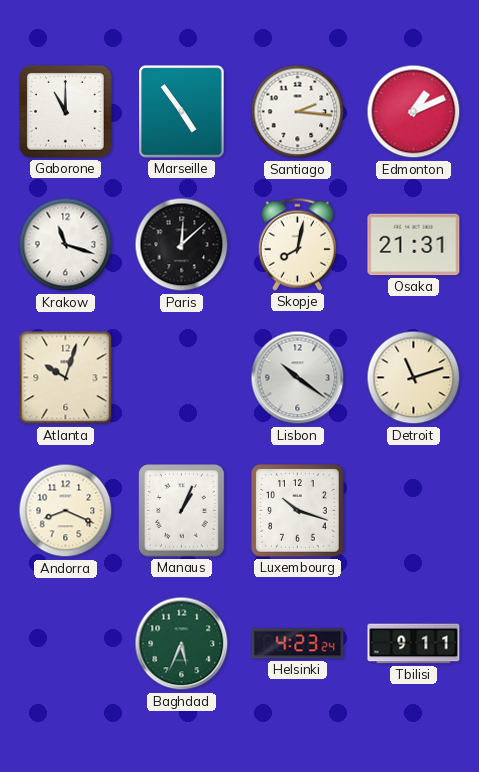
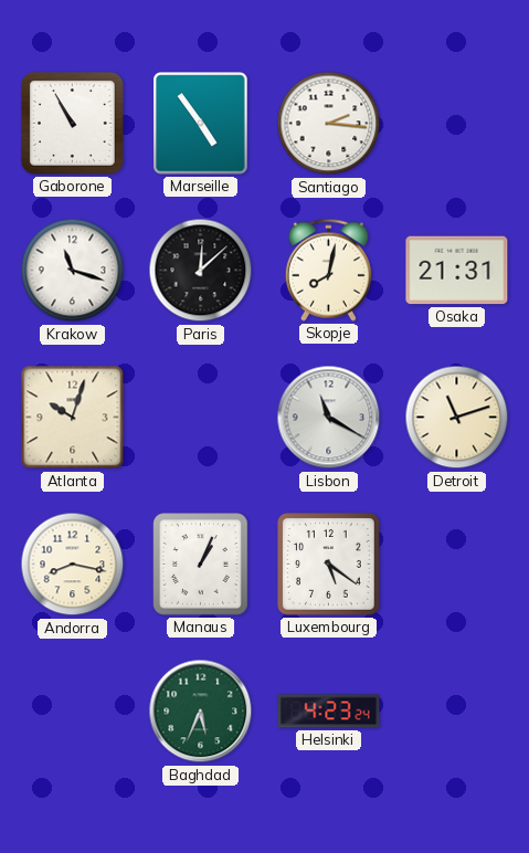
Gaborone: 11:00 -> 10:55 (73, 124)
Edmonton: 1:11 -> none (414, 112)
Lisbon: 10:21 -> 11:20 (329, 418)
Andorra: 8:19 -> 8:17 (73, 565)
Luxembourg: 10:18 -> 5:21 (329, 565)
Tbilisi: 9:11 -> none (414, 644)
